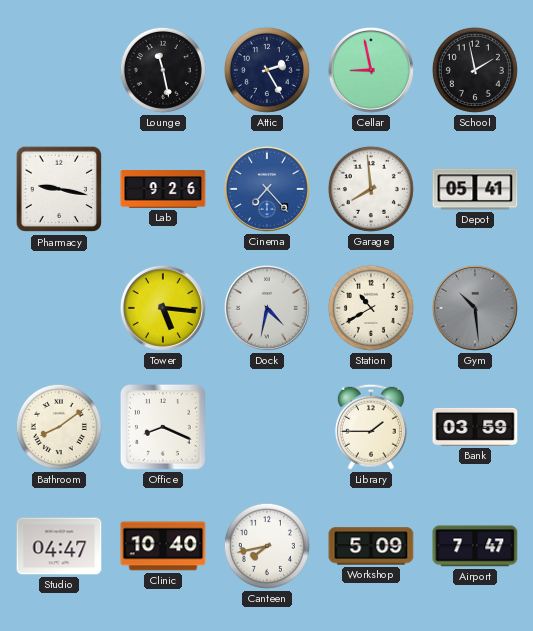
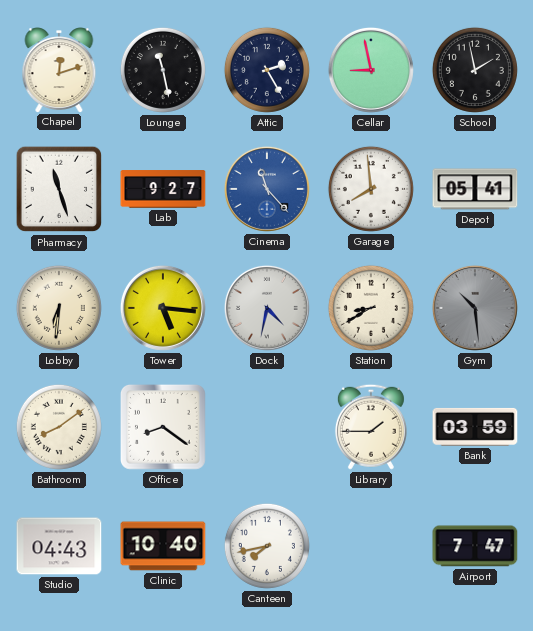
Chapel: none -> 12:12 (59, 70)
Pharmacy: 9:17 -> 11:27 (59, 189)
Lab: 9:26 -> 9:27 (163, 189)
Cinema: 7:23 -> 11:23 (267, 189)
Lobby: none -> 6:31 (59, 308)
Station: 10:40 -> 8:40 (371, 308)
Office: 8:19 -> 8:21 (163, 427)
Studio: 04:47 -> 04:43 (59, 546)
Workshop: 5:09 -> none (371, 546)
